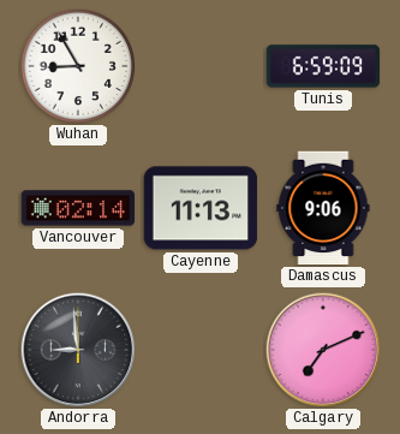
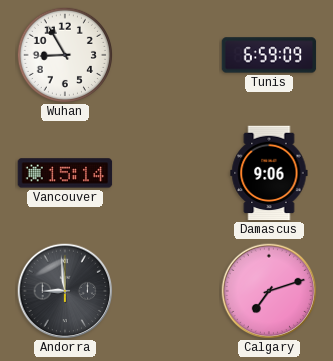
Vancouver: 02:14 -> 15:14 (65, 173)
Cayenne: 11:13 -> none (201, 208)
Calgary: 7:11 -> 7:12 (269, 291)
